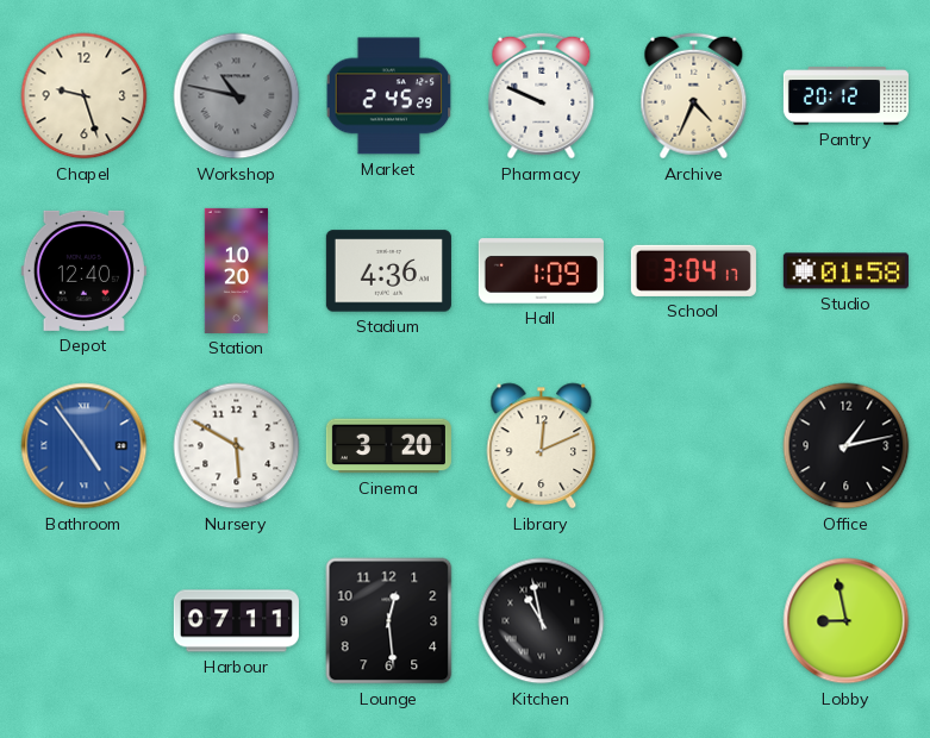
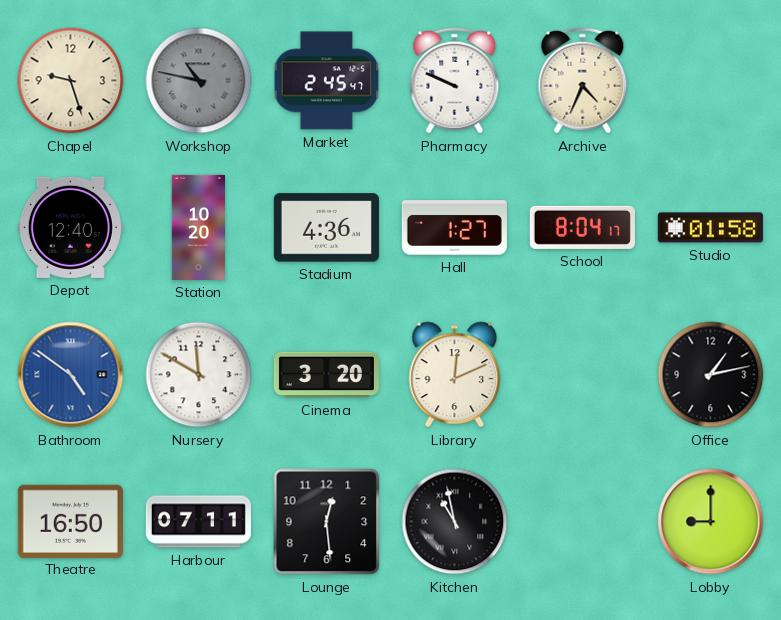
Market: 2:45:29 -> 2:45:47 (327, 81)
Pantry: 20:12 -> none (845, 96)
Hall: 1:09 -> 1:27 (454, 228)
School: 3:04 -> 8:04 (582, 227)
Bathroom: 4:54 -> 4:51 (71, 375)
Nursery: 5:50 -> 11:50 (199, 375)
Theatre: none -> 16:50 (70, 521)
Lobby: 8:58 -> 9:00 (711, 522)
